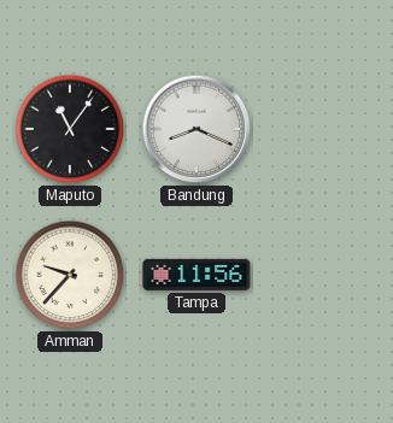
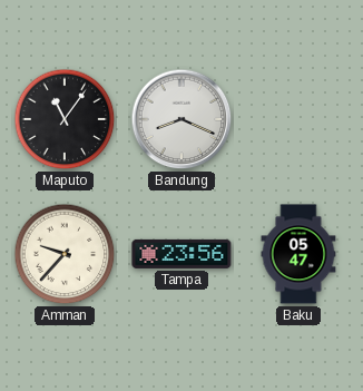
Tampa: 11:56 -> 23:56 (181, 254)
Baku: none -> 05:47 (298, 254)
